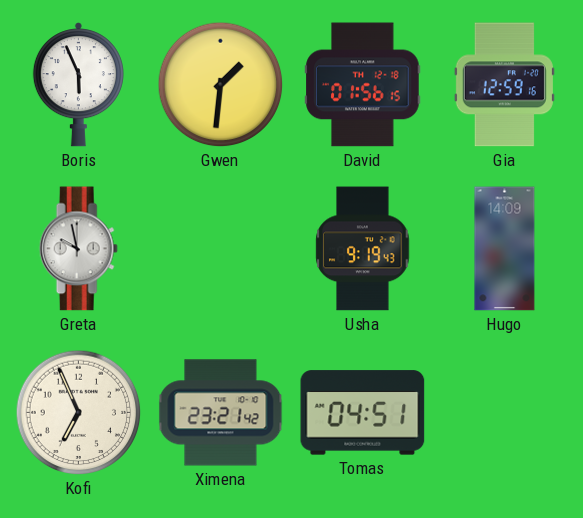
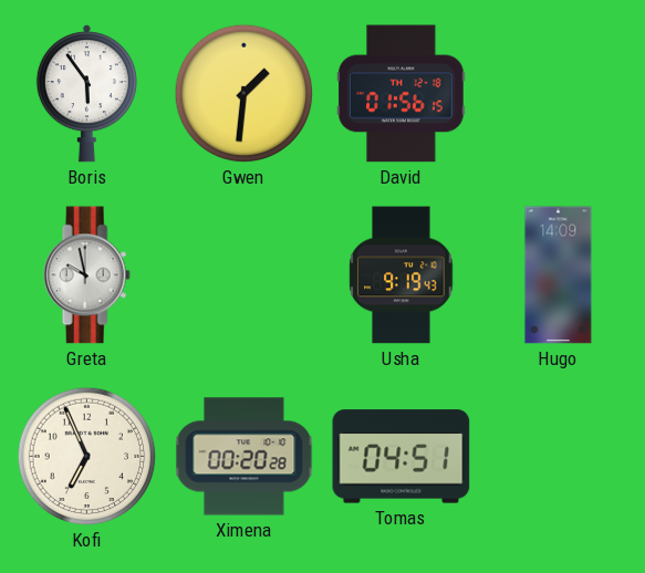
Boris: 5:56 -> 5:54 (86, 94)
Gia: 12:59 -> none (504, 85)
Ximena: 23:21 -> 00:20 (245, 457)
